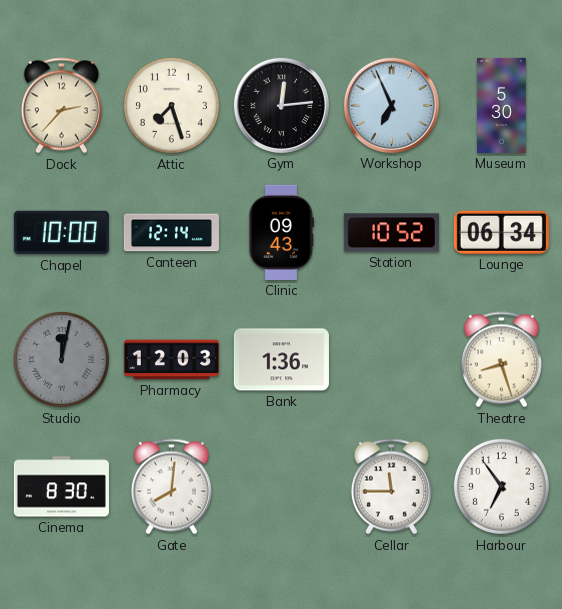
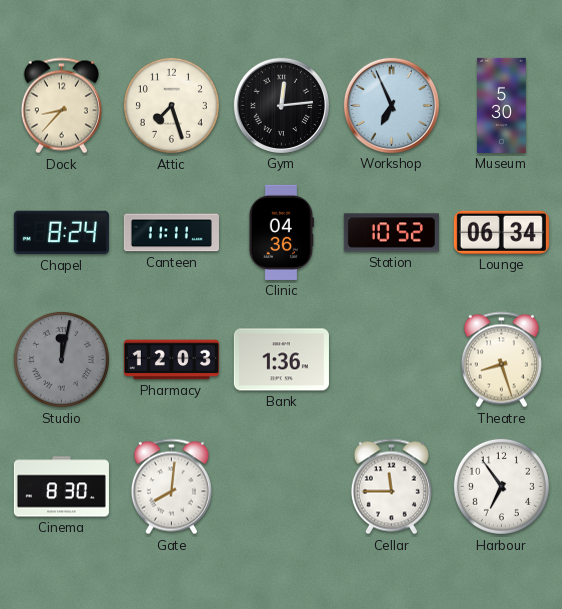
Dock: 2:37 -> 8:37 (61, 106)
Chapel: 10:00 -> 8:24 (61, 233)
Canteen: 12:14 -> 11:11 (171, 233)
Clinic: 09:43 -> 04:36 (281, 232)
